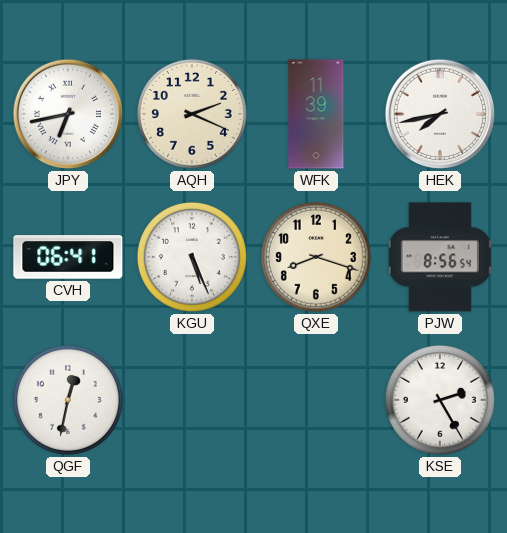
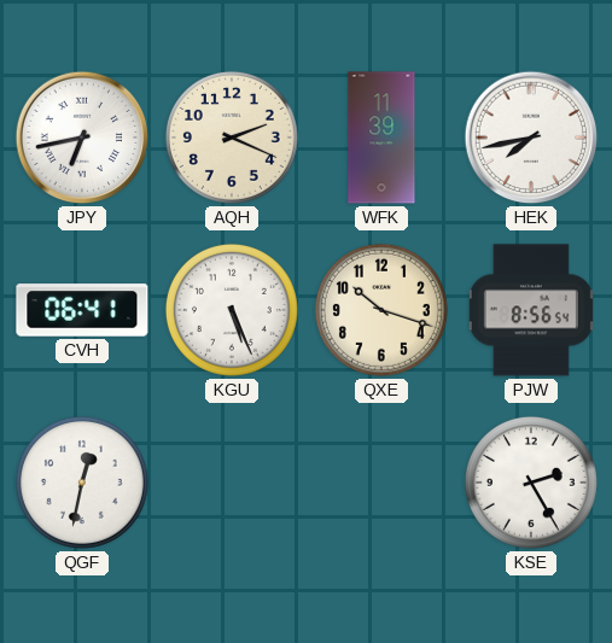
QXE: 8:18 -> 10:18 (381, 310)
